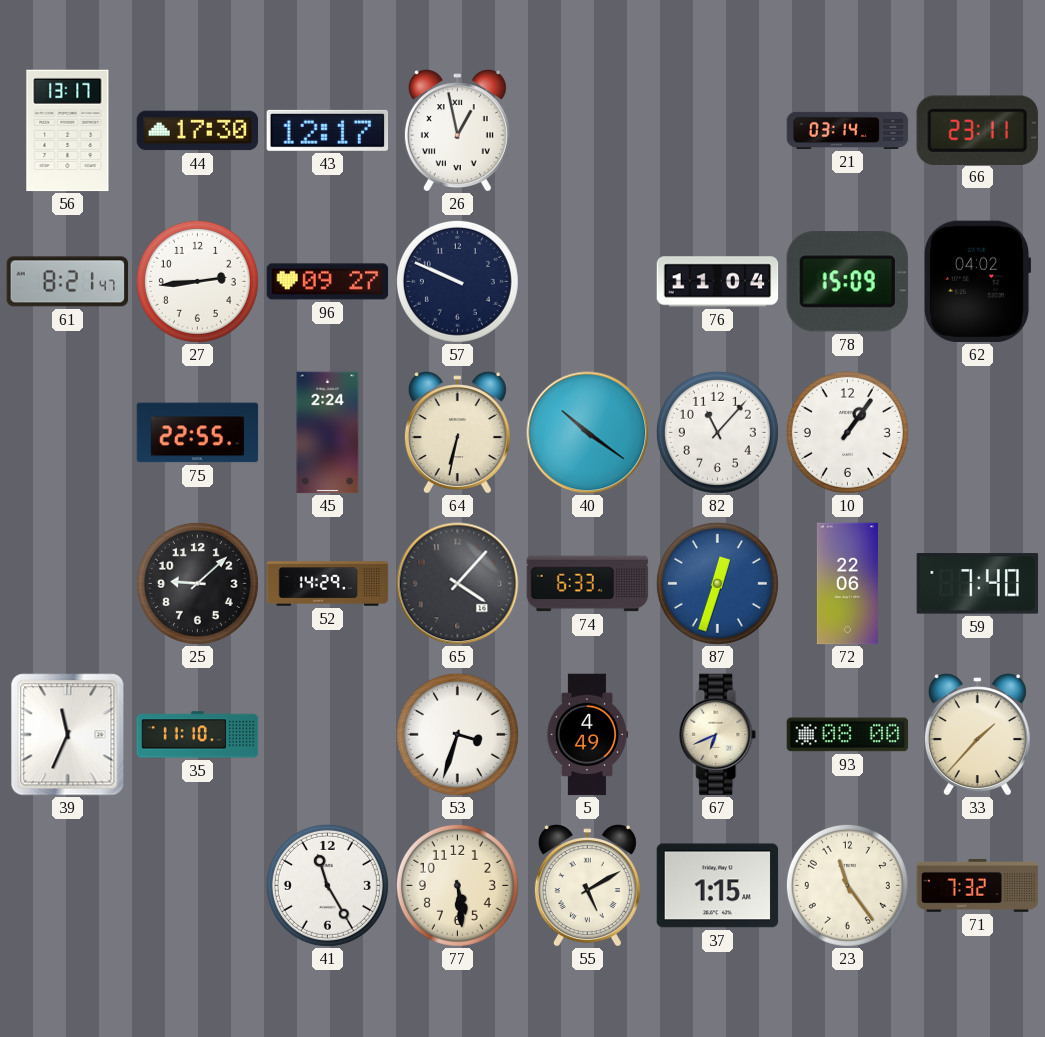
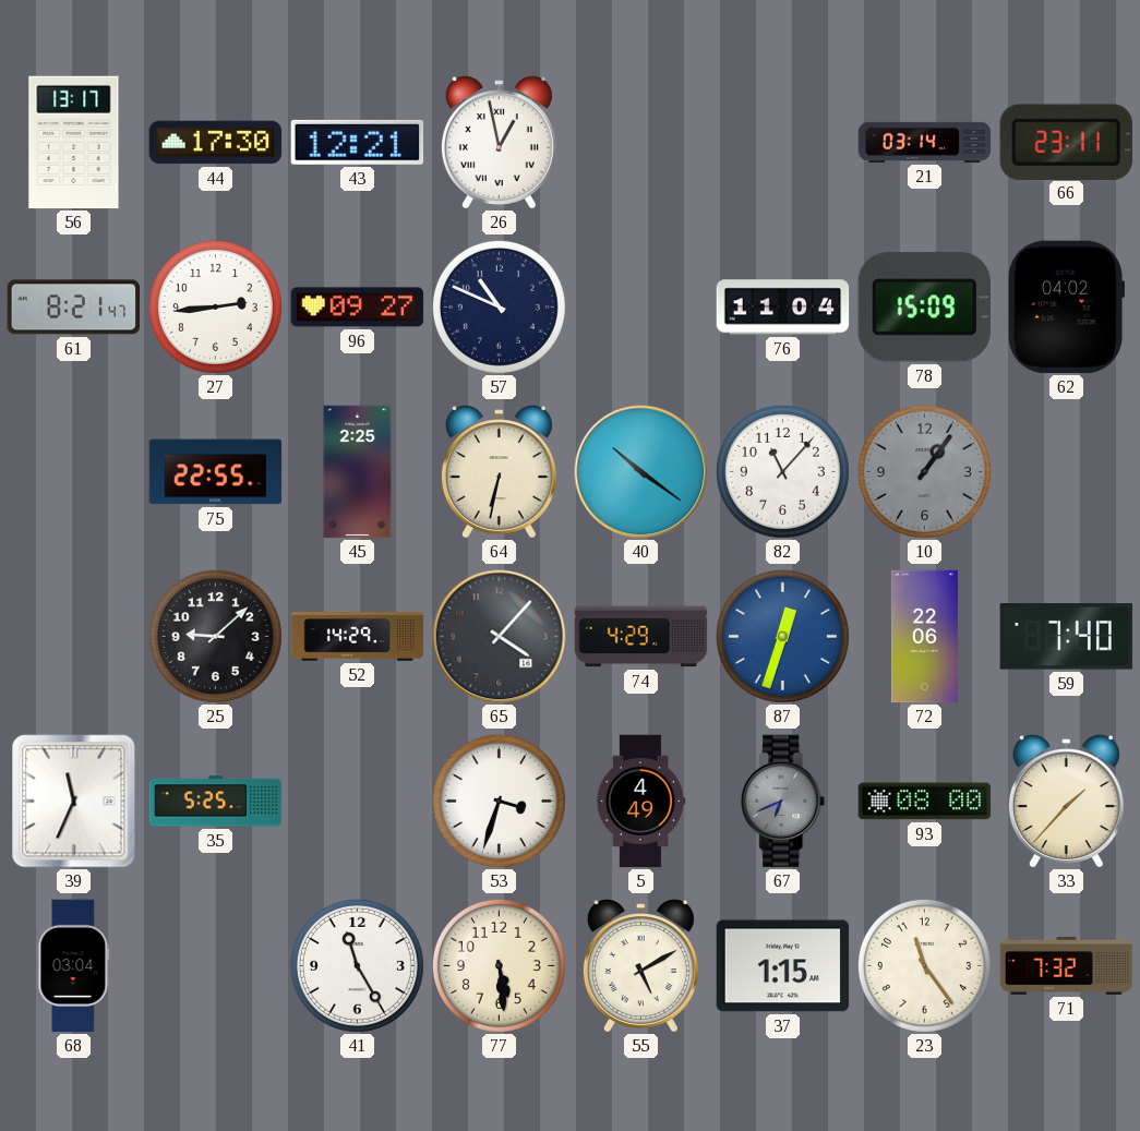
43: 12:17 -> 12:21 (358, 142)
57: 9:49 -> 10:49 (499, 306)
45: 2:24 -> 2:25 (358, 472)
10 dial: white -> grey (924, 471)
74: 6:33 -> 4:29 (641, 637)
35: 11:10 -> 5:25 (216, 802)
67 dial: cream -> grey (783, 802)
68: none -> 03:04 (74, 966)
